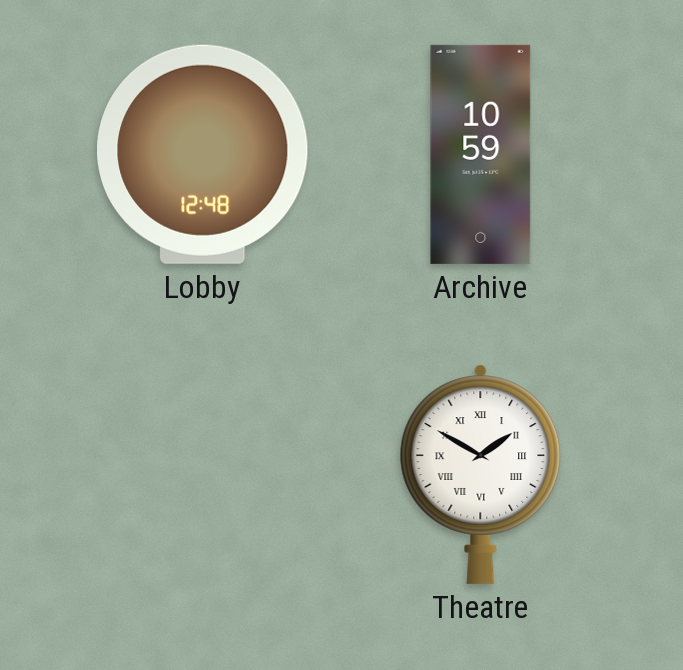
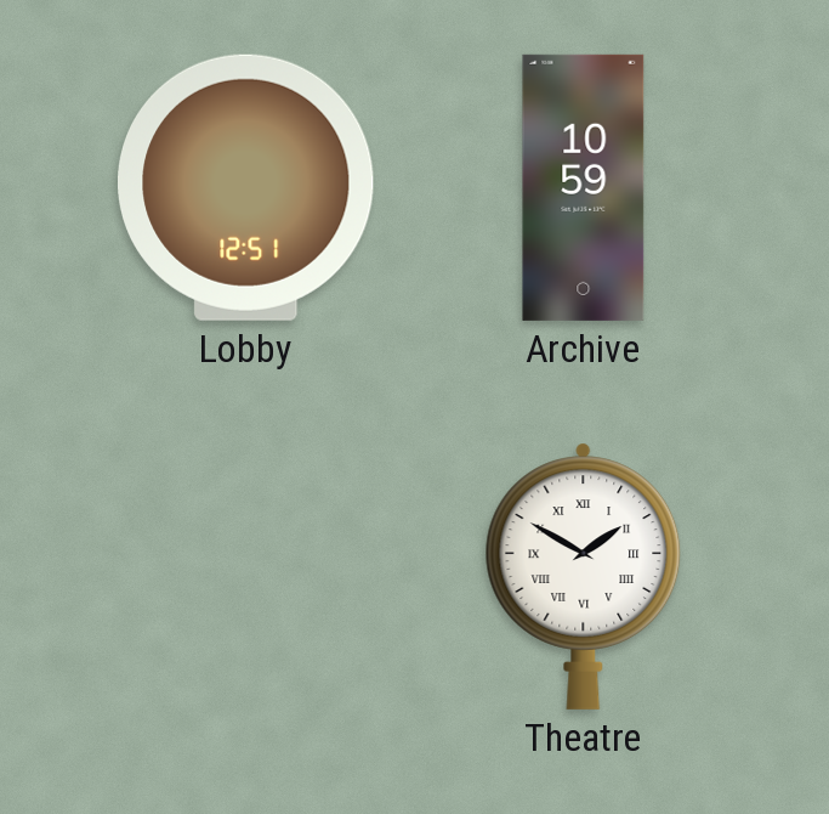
Lobby: 12:48 -> 12:51 (246, 187)
